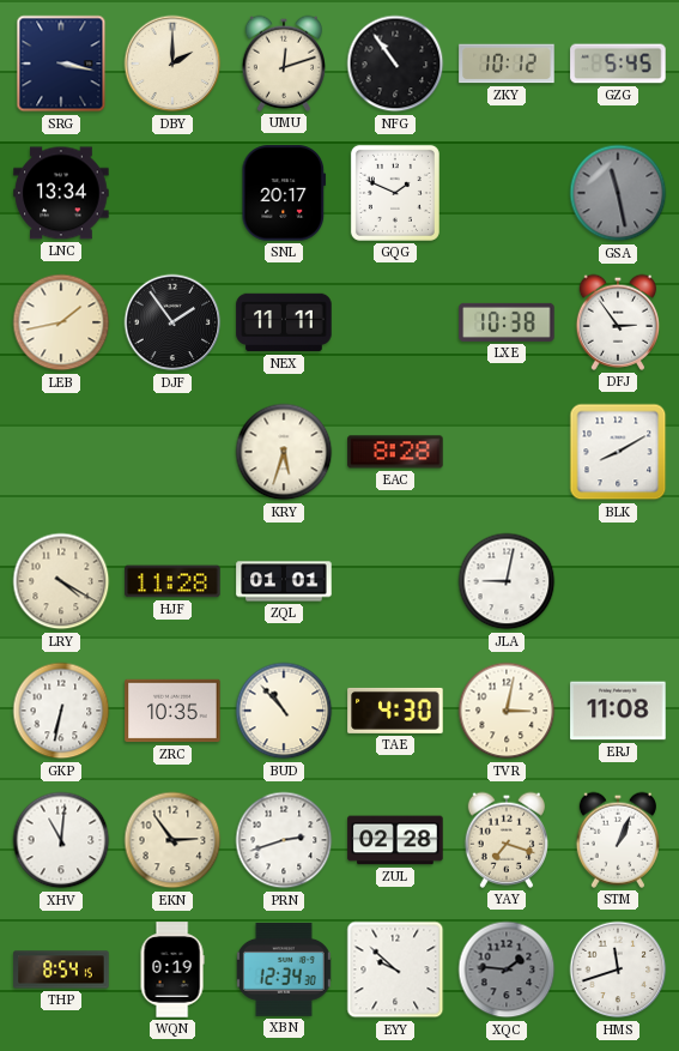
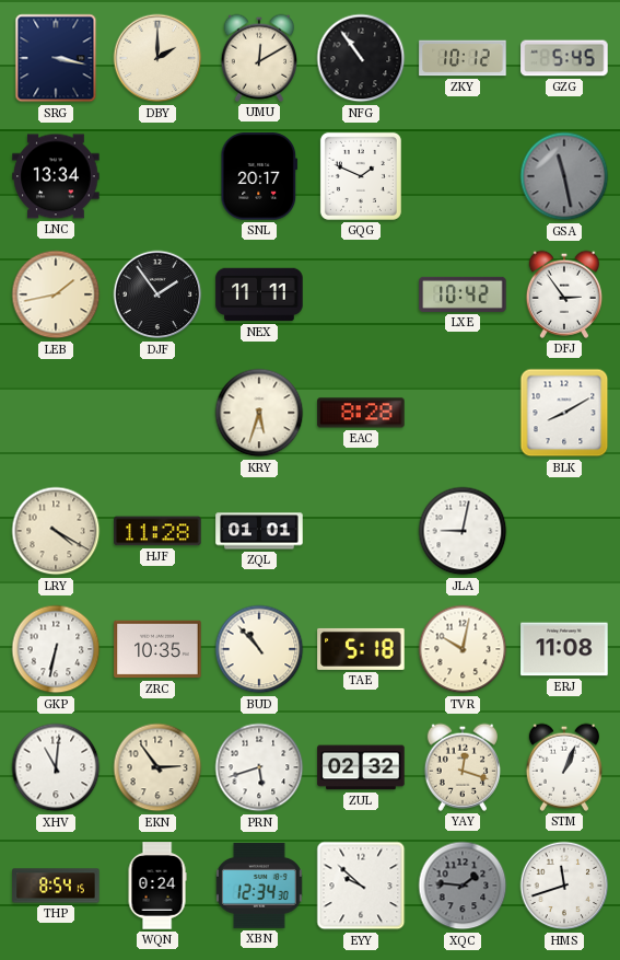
UMU: 12:12 -> 12:10 (258, 58)
LXE: 10:38 -> 10:42 (463, 294)
TAE: 4:30 -> 5:18 (361, 649)
TVR: 3:02 -> 10:02 (463, 649)
PRN: 2:42 -> 5:42 (259, 767)
ZUL: 02:28 -> 02:32 (361, 767)
YAY: 7:18 -> 12:18 (461, 767)
WQN: 0:19 -> 0:24 (157, 886)
